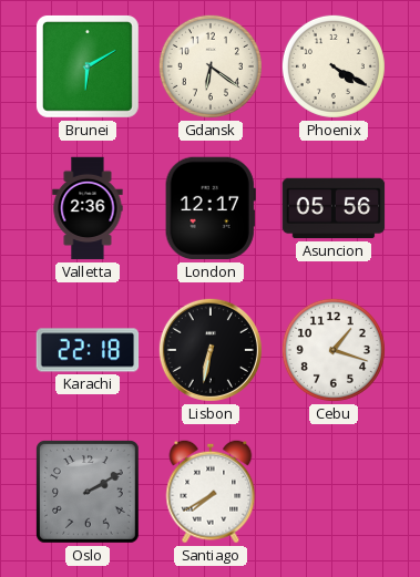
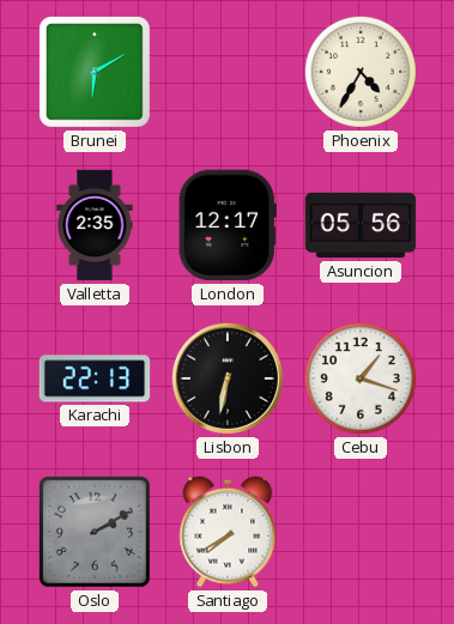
Gdansk: 6:21 -> none (211, 66)
Phoenix: 4:20 -> 4:35 (361, 72)
Valletta: 2:36 -> 2:35 (95, 225)
Karachi: 22:18 -> 22:13 (95, 378)
